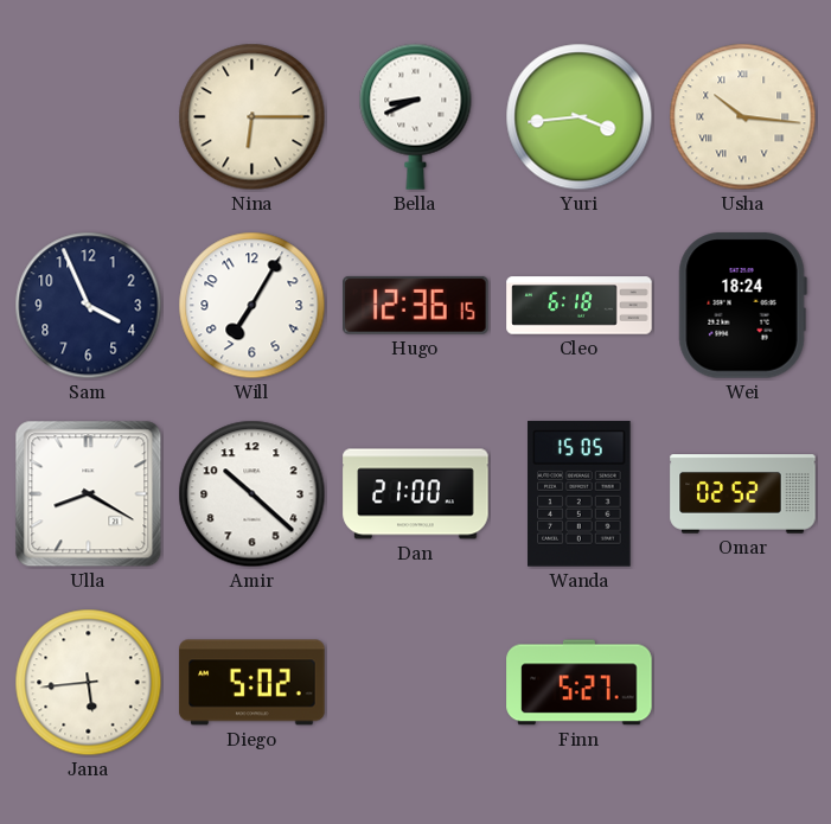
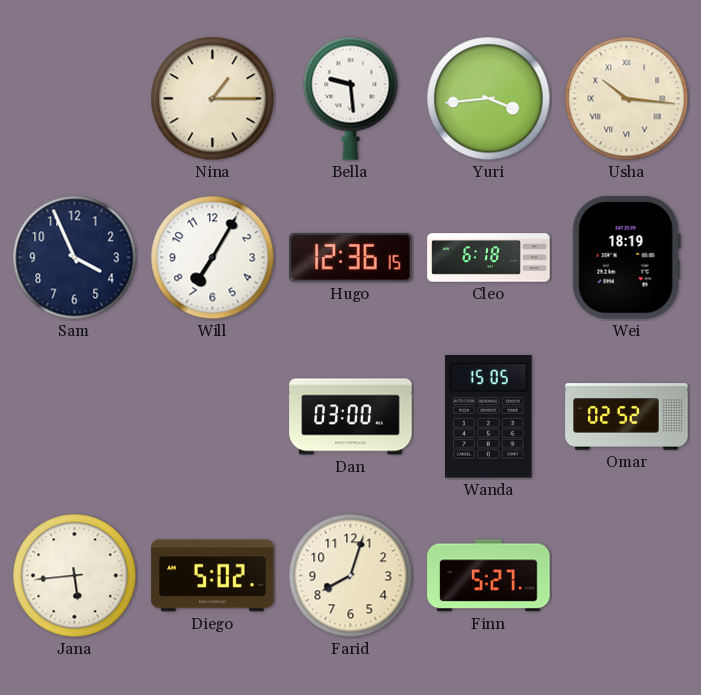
Nina: 6:15 -> 1:15 (213, 99)
Bella: 8:41 -> 9:29 (351, 98)
Wei: 18:24 -> 18:19 (626, 258)
Ulla: 8:20 -> none (89, 494)
Amir: 10:22 -> none (253, 494)
Dan: 21:00 -> 03:00 (351, 417)
Farid: none -> 8:03 (351, 576)
